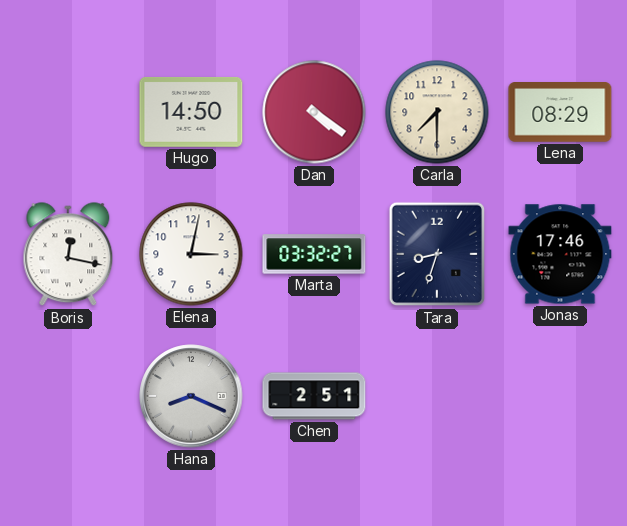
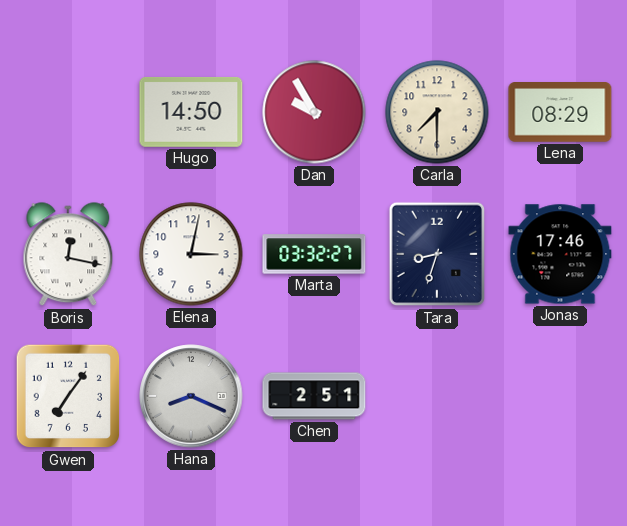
Dan: 4:21 -> 9:55 (314, 112)
Gwen: none -> 7:06 (68, 396)
